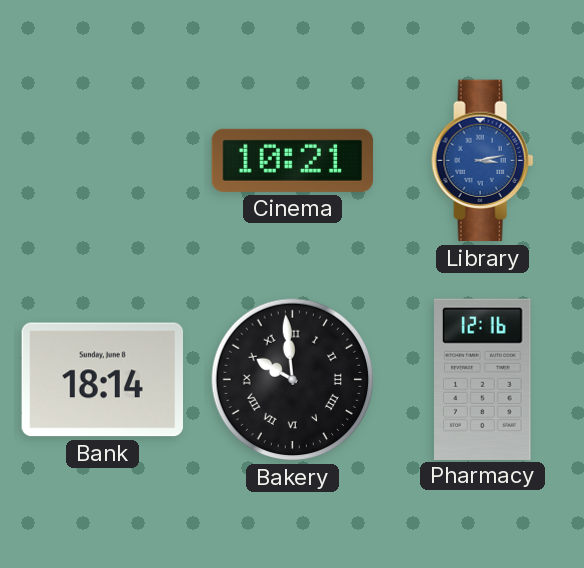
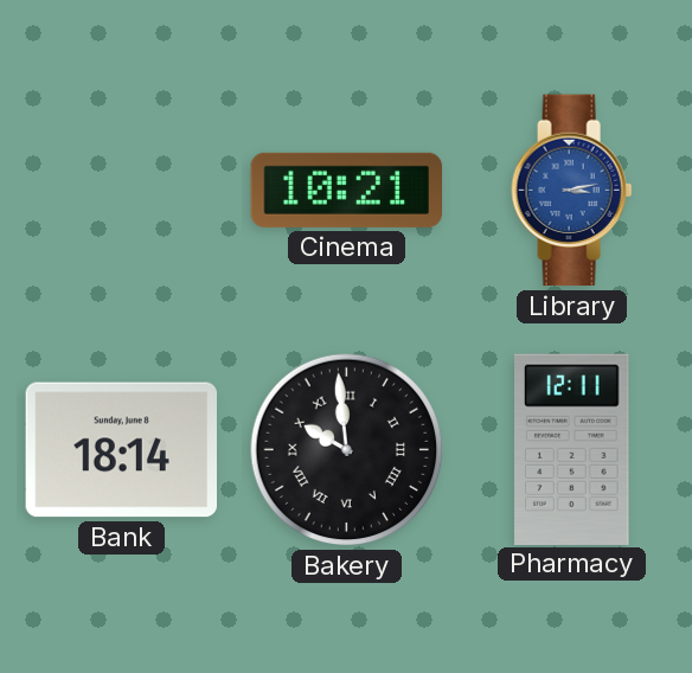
Pharmacy: 12:16 -> 12:11 (572, 449)
